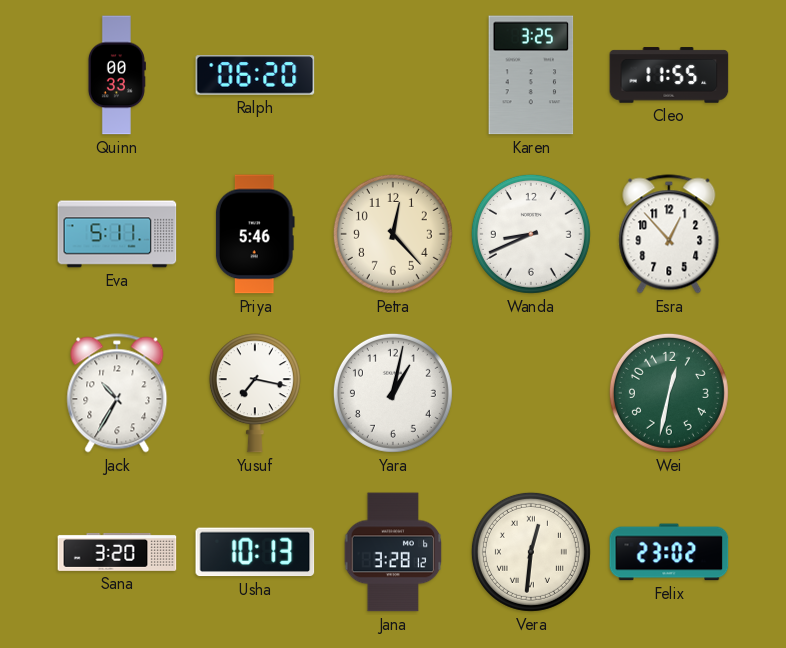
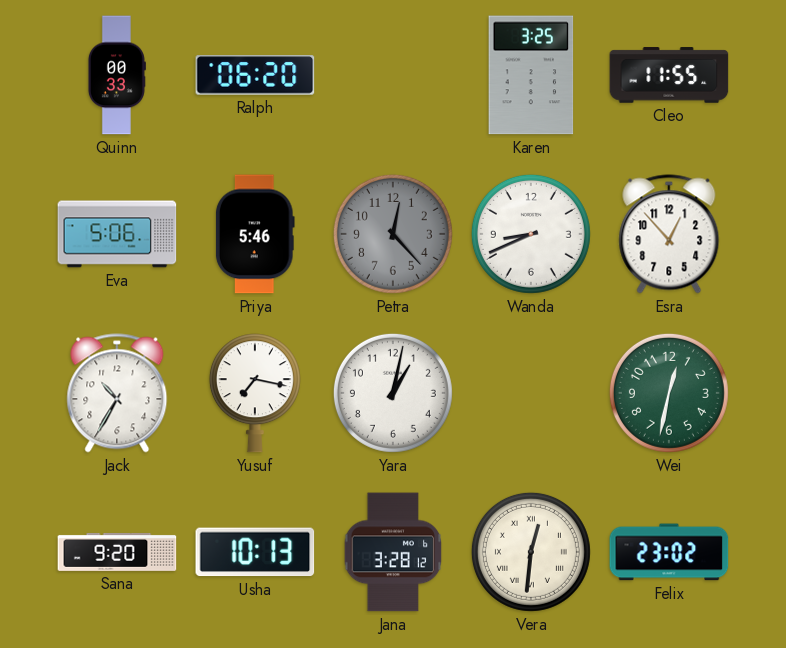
Eva: 5:11 -> 5:06 (117, 234)
Petra dial: cream -> grey (393, 234)
Sana: 3:20 -> 9:20 (117, 552)
